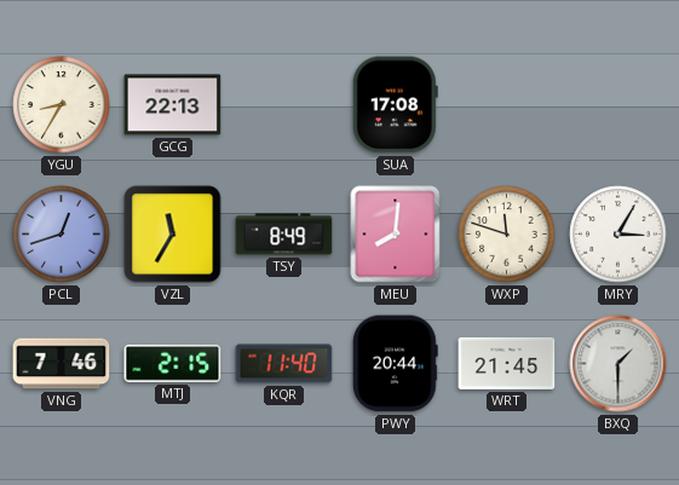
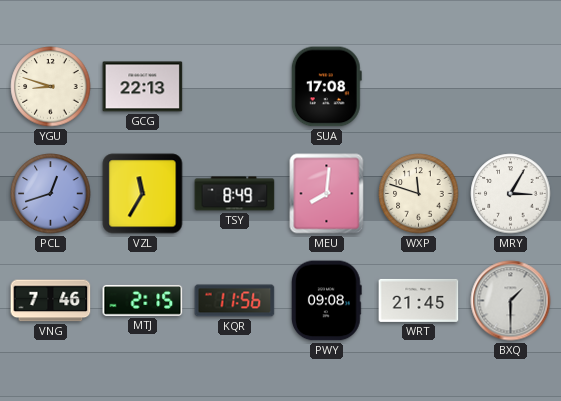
YGU: 8:35 -> 8:48 (51, 87)
KQR: 11:40 -> 11:56 (235, 301)
PWY: 20:44 -> 09:08 (326, 301)
